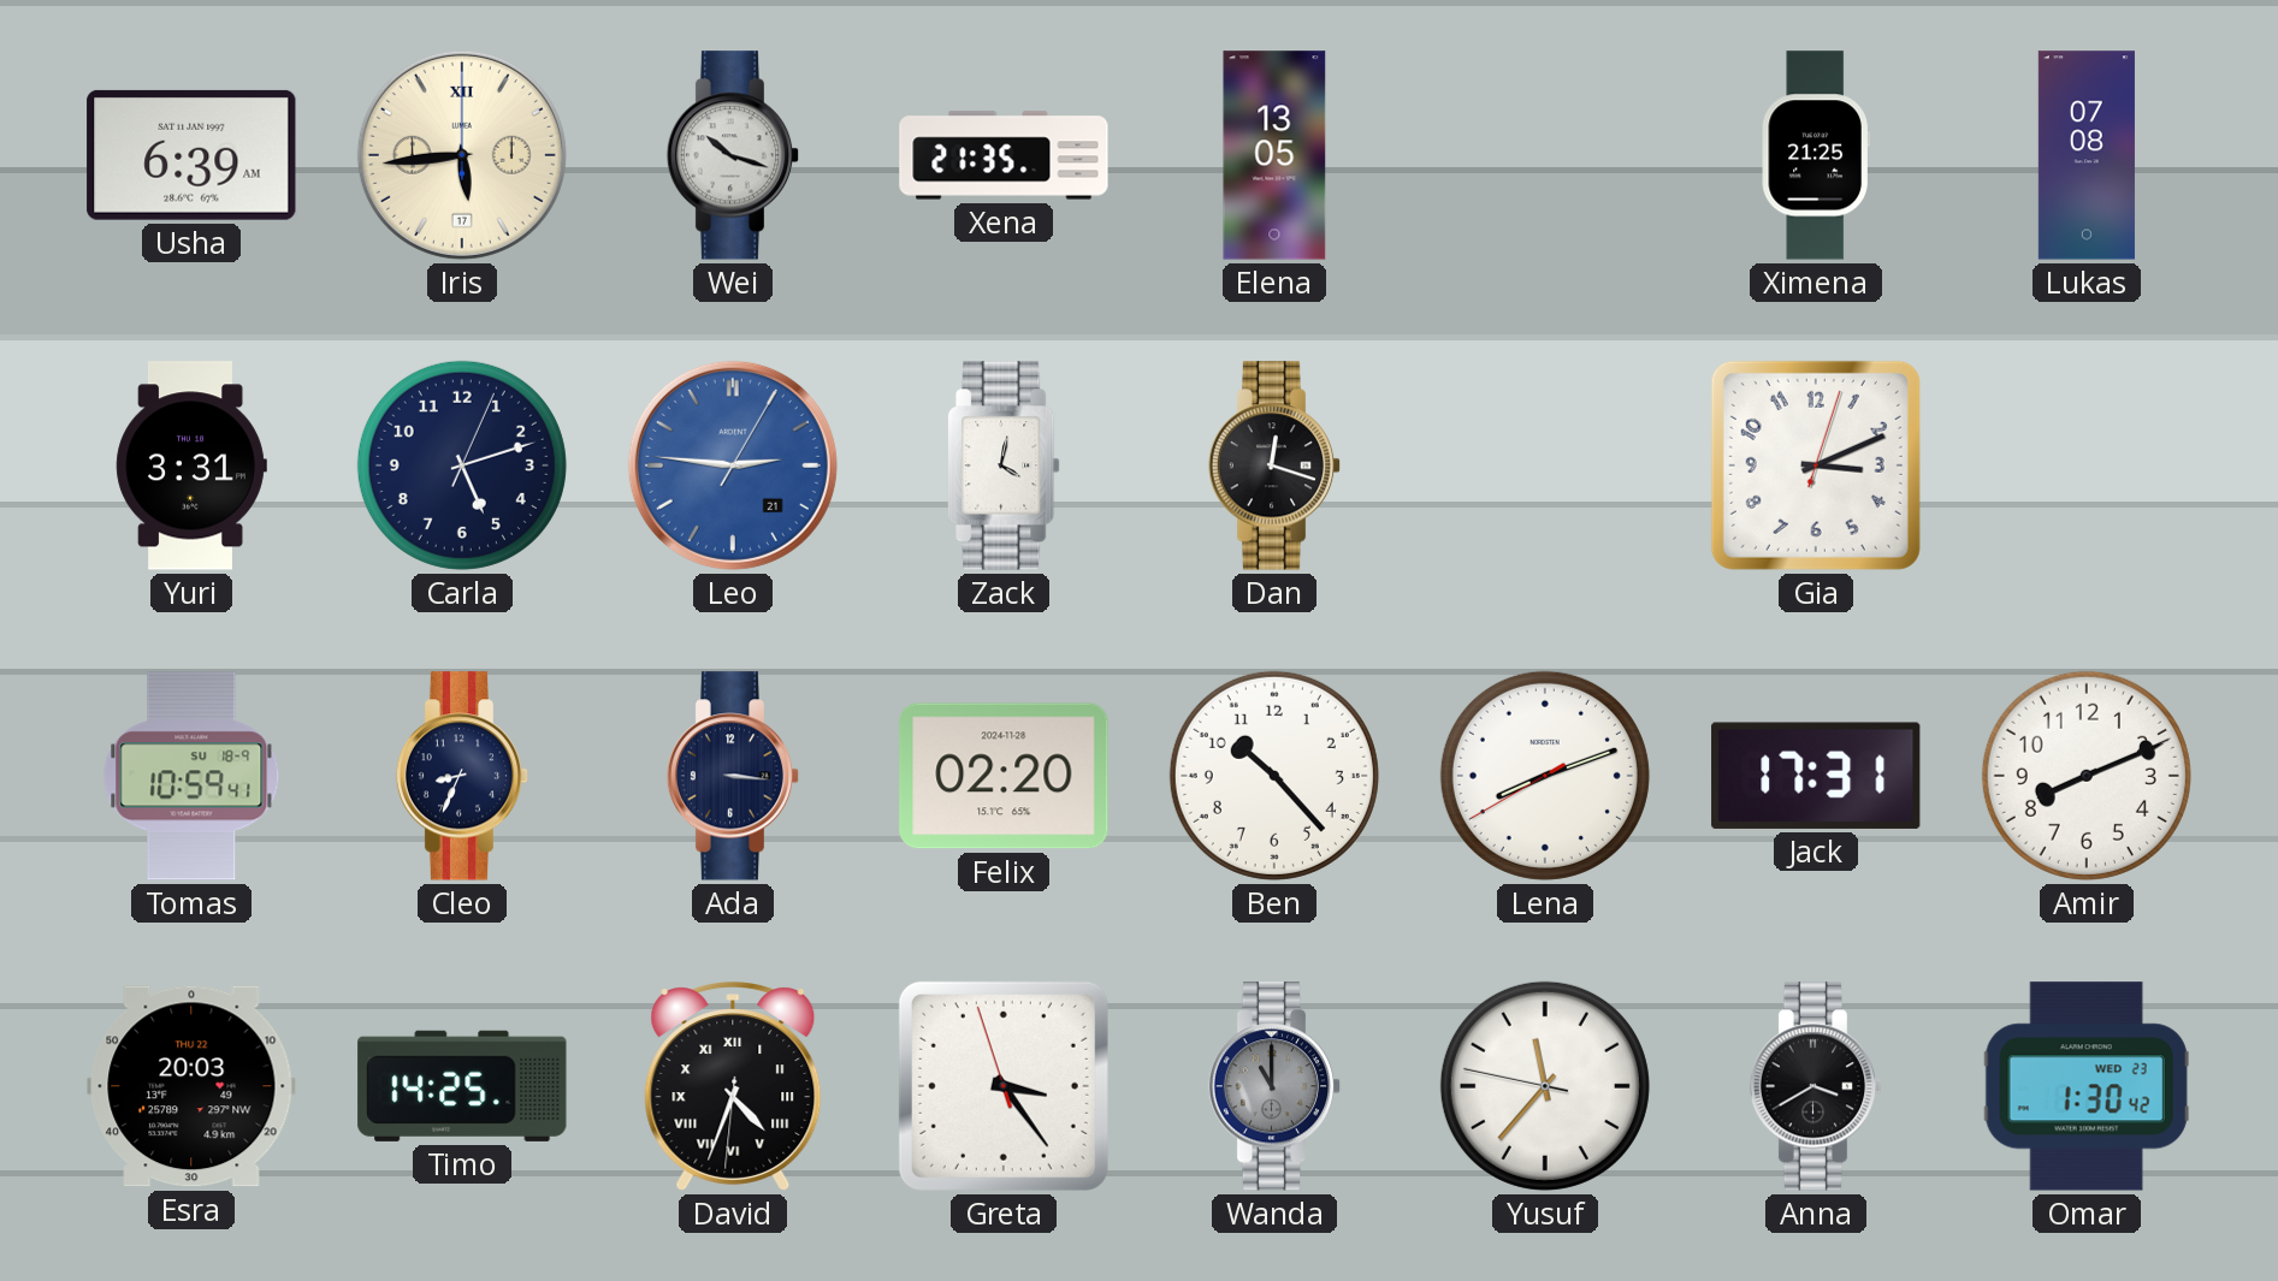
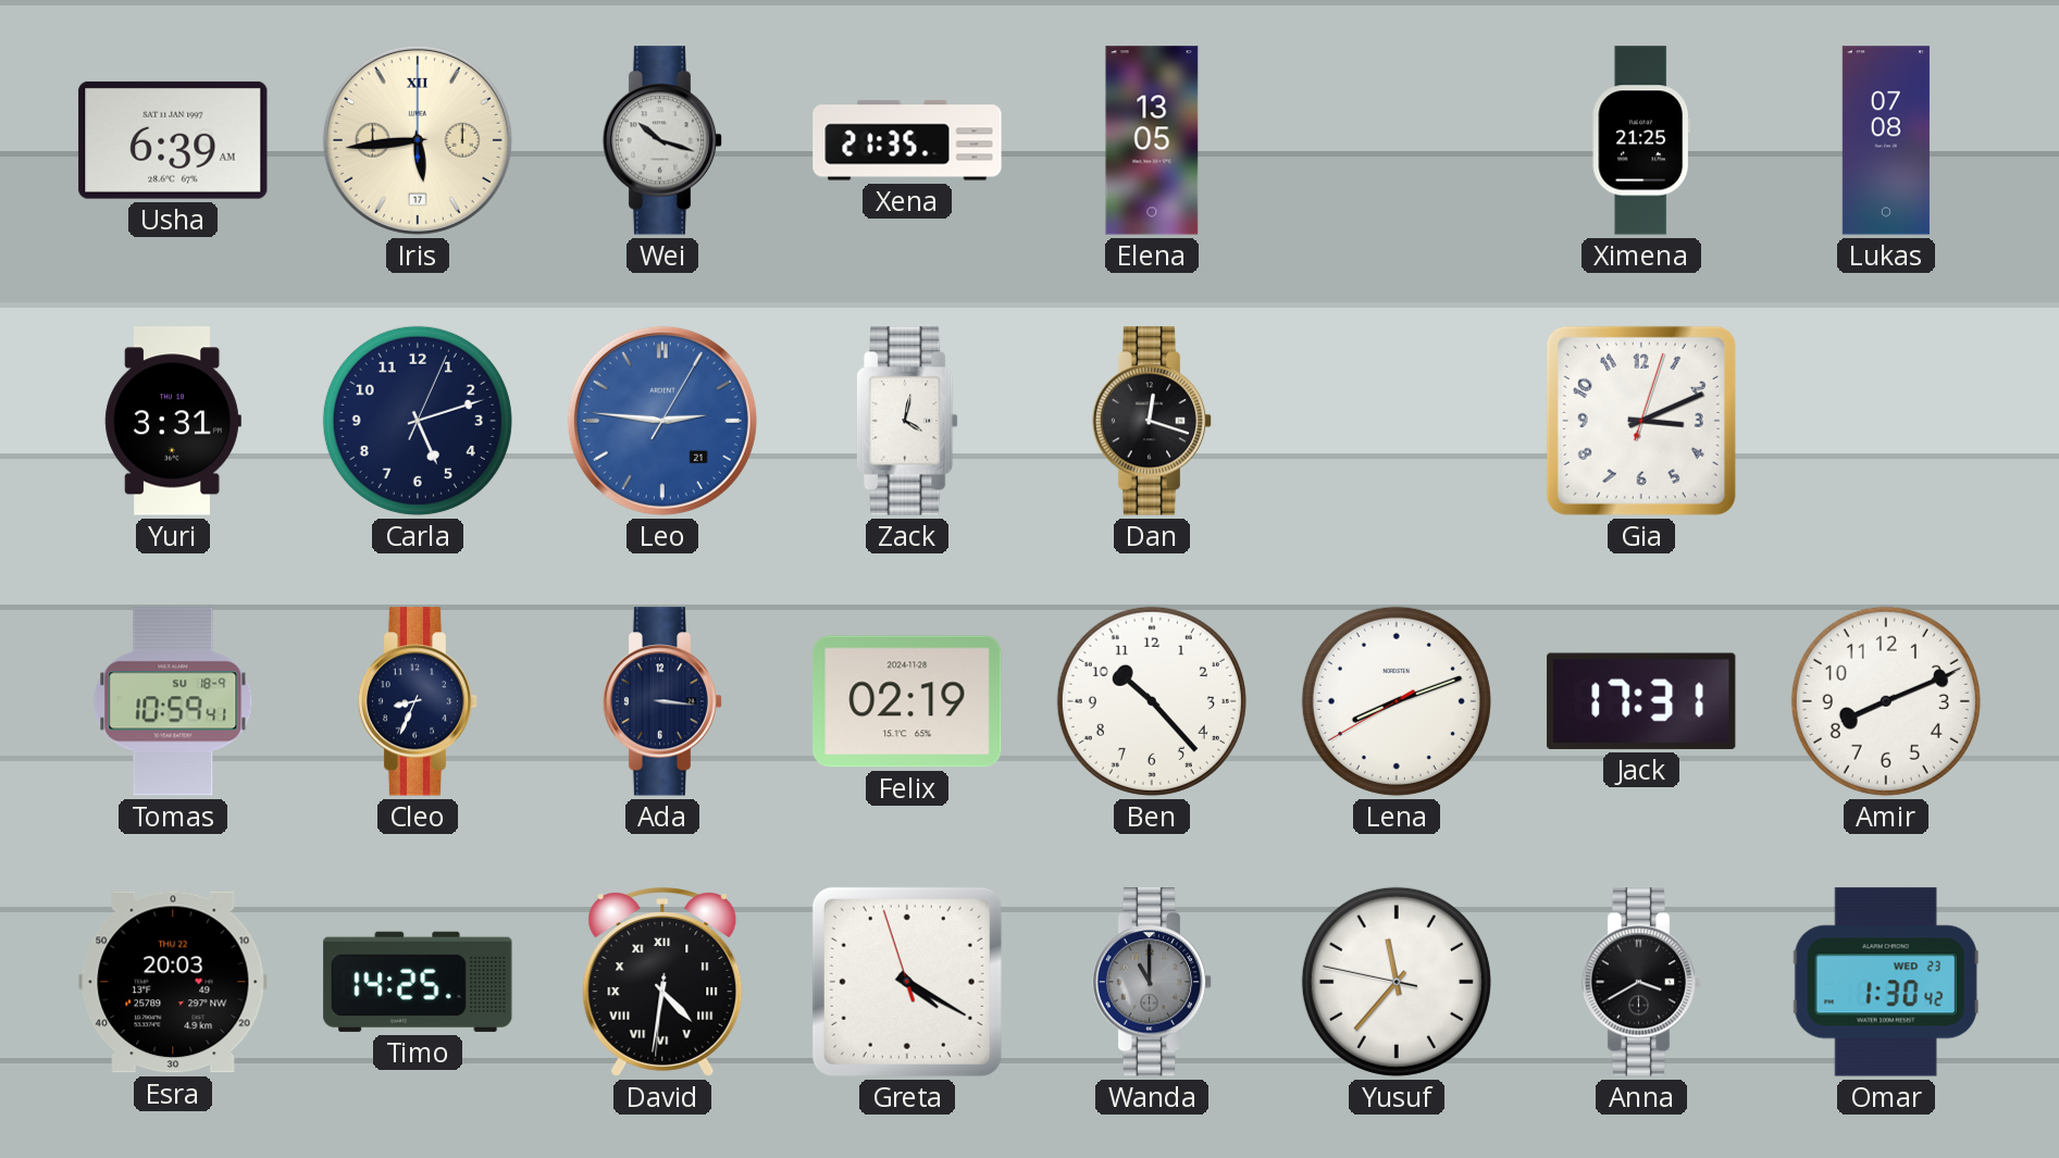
Felix: 02:20 -> 02:19 (907, 701)
David: 4:33 -> 4:31 (662, 982)
Greta: 3:23 -> 4:19 (907, 982)
